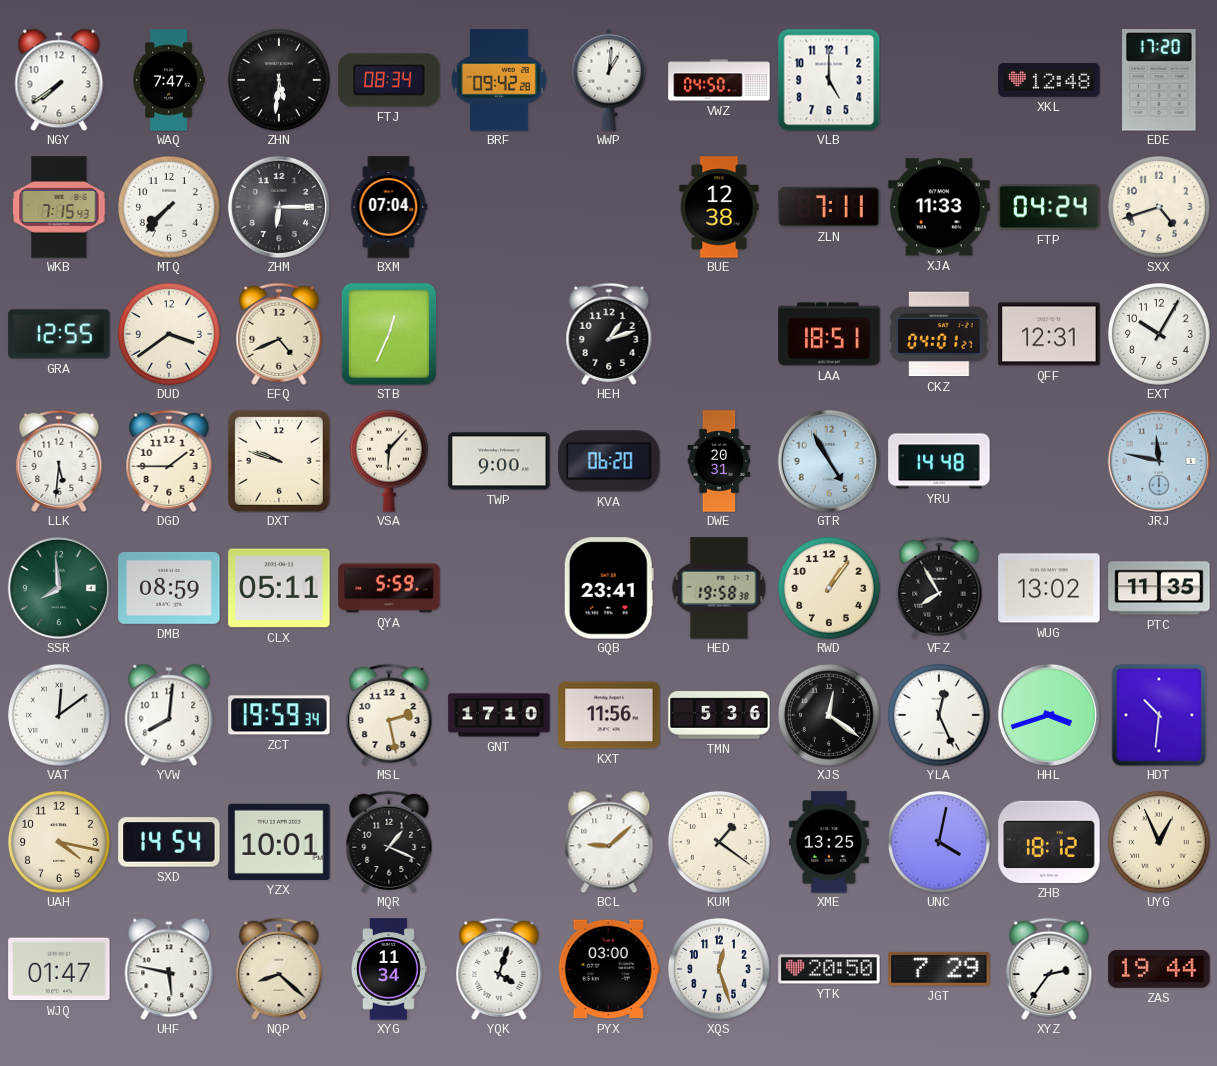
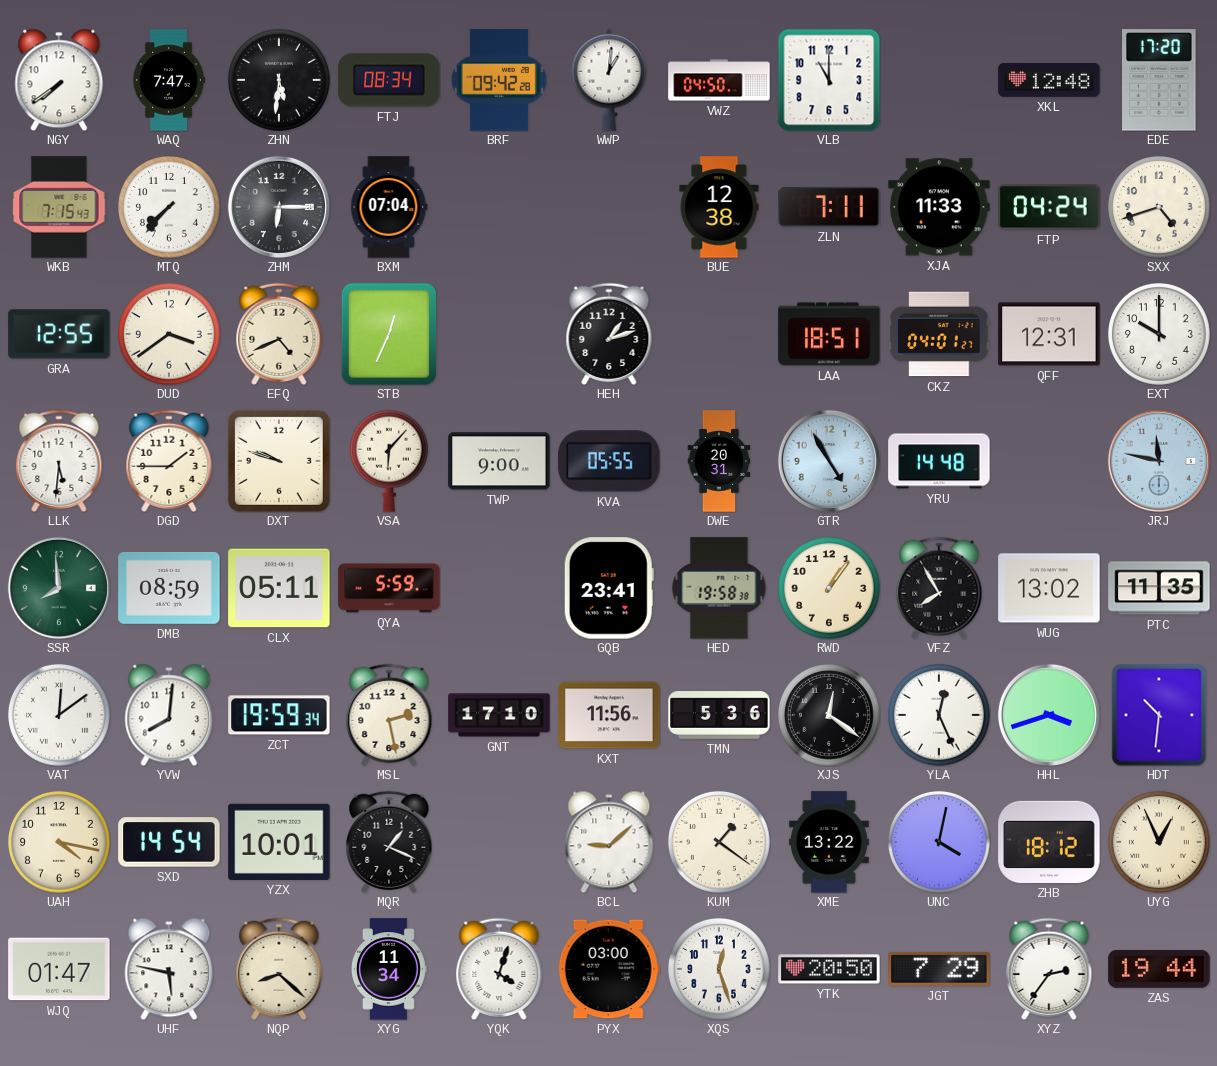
VLB: 5:00 -> 11:00 (829, 80)
EXT: 10:05 -> 10:00 (1159, 334)
KVA: 06:20 -> 05:55 (609, 461)
XME: 13:25 -> 13:22 (829, 842)
